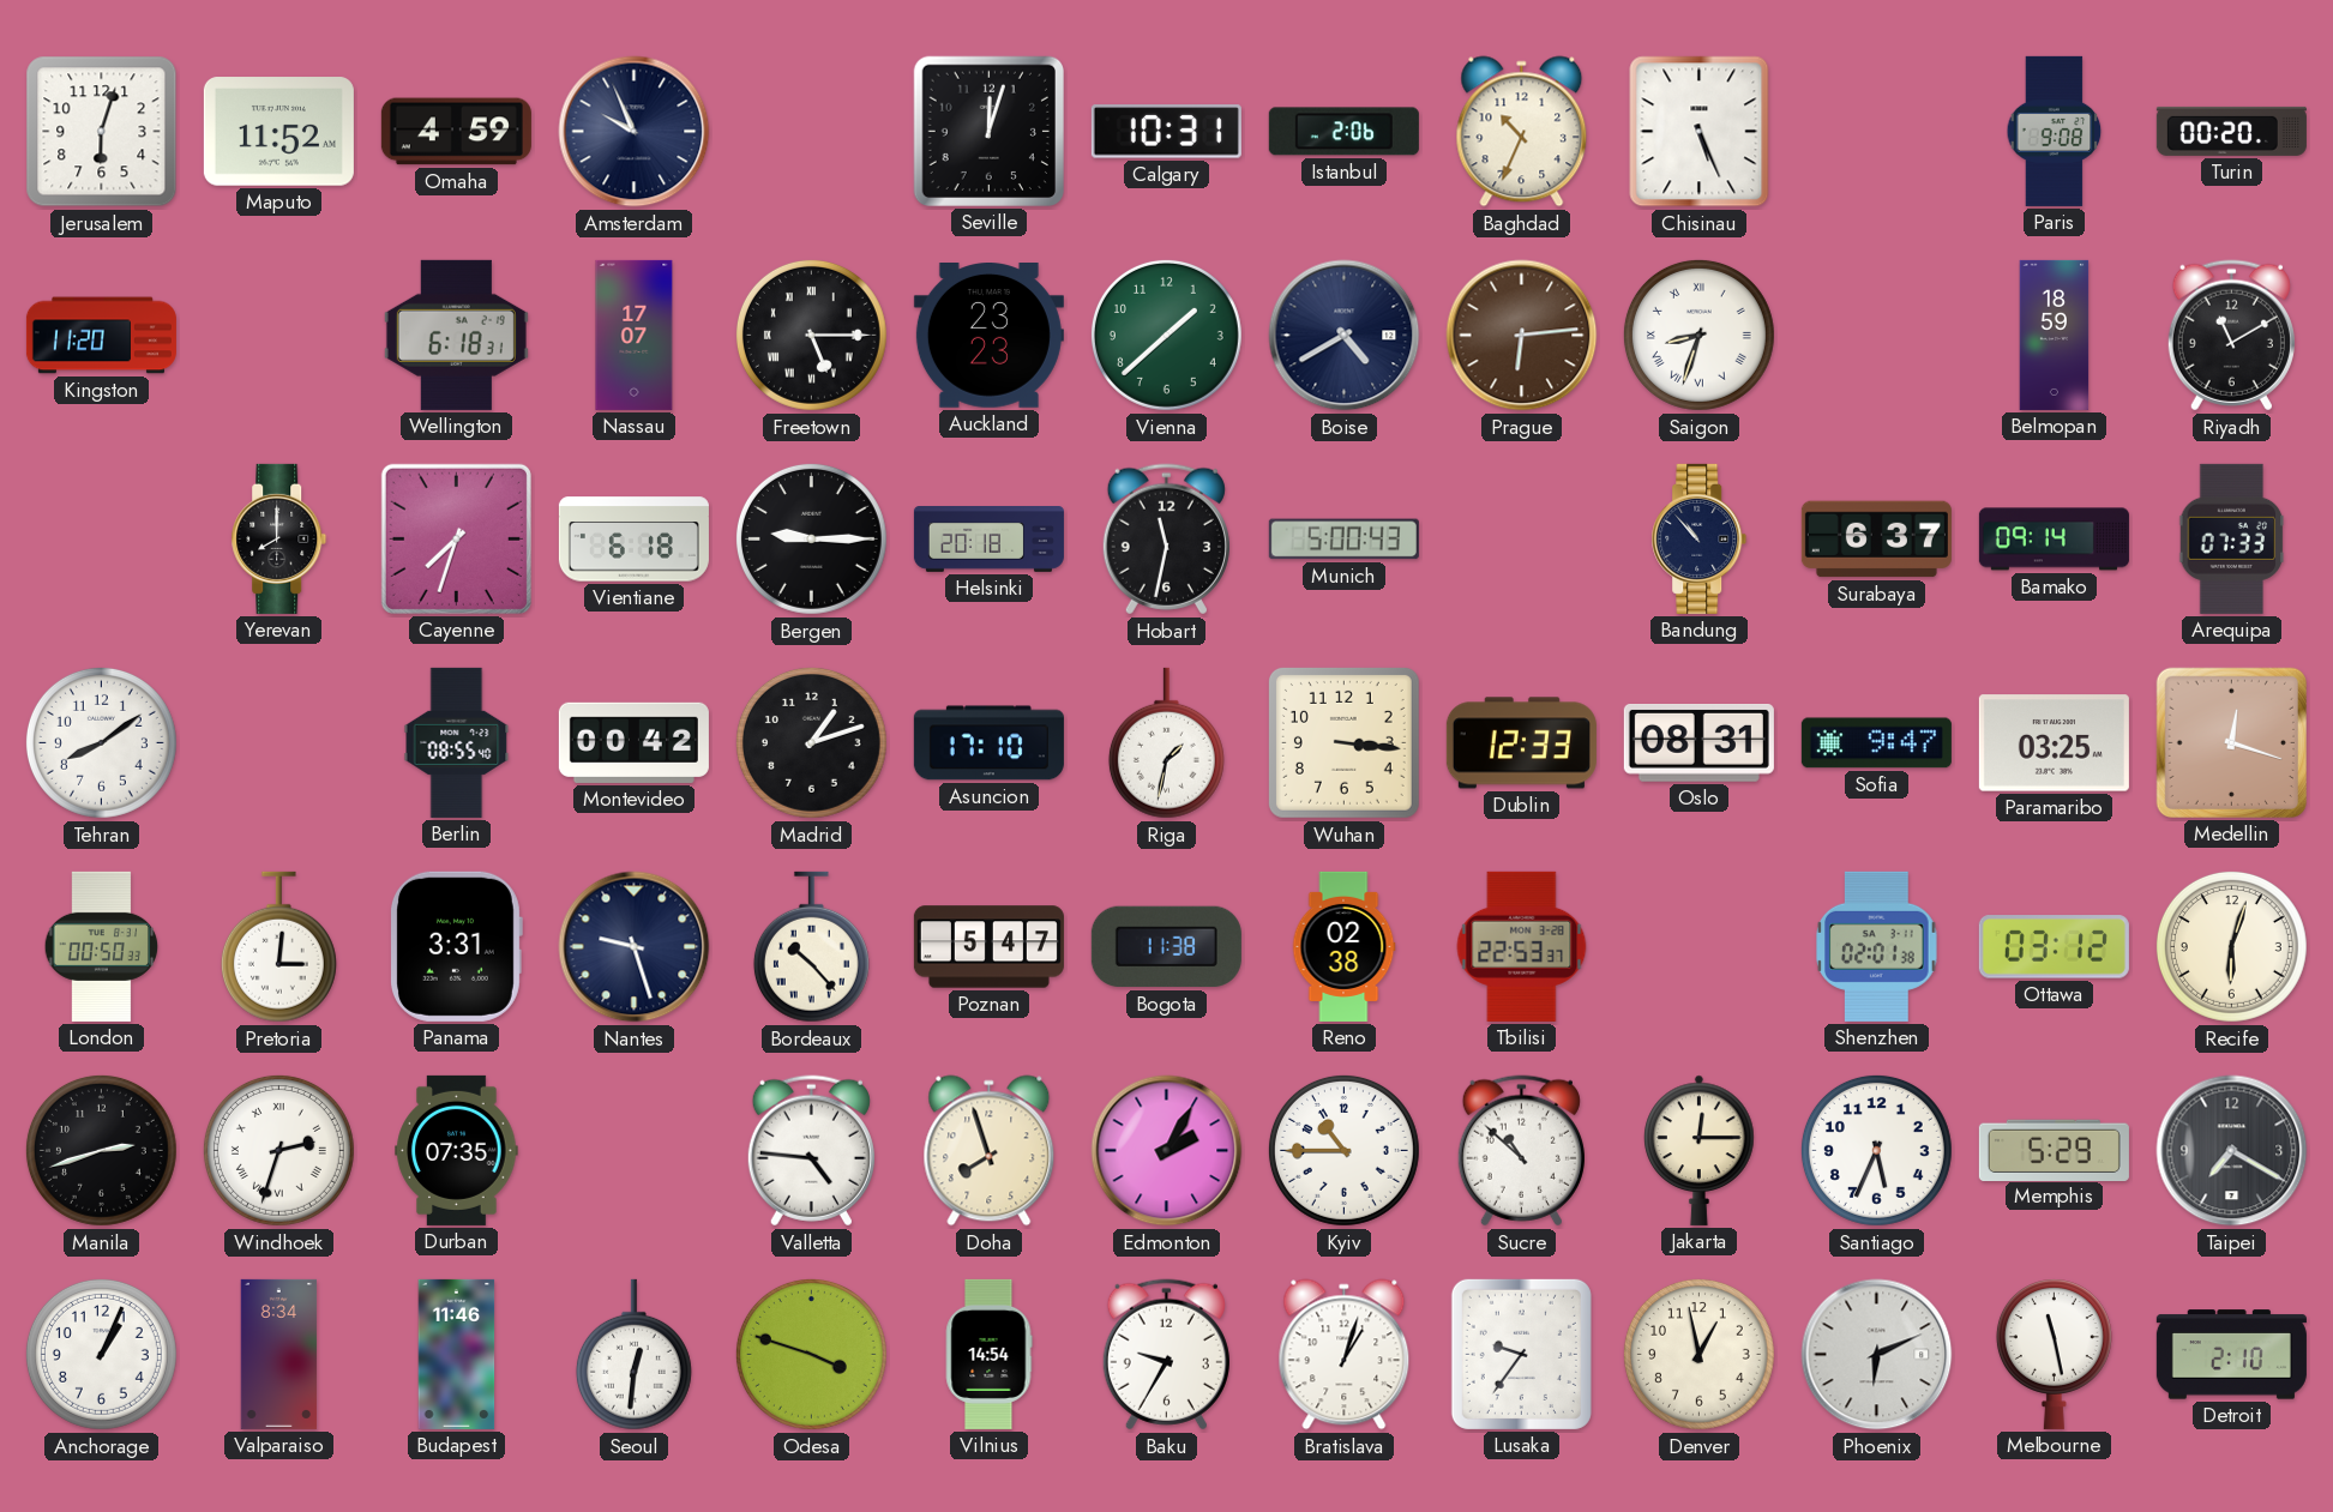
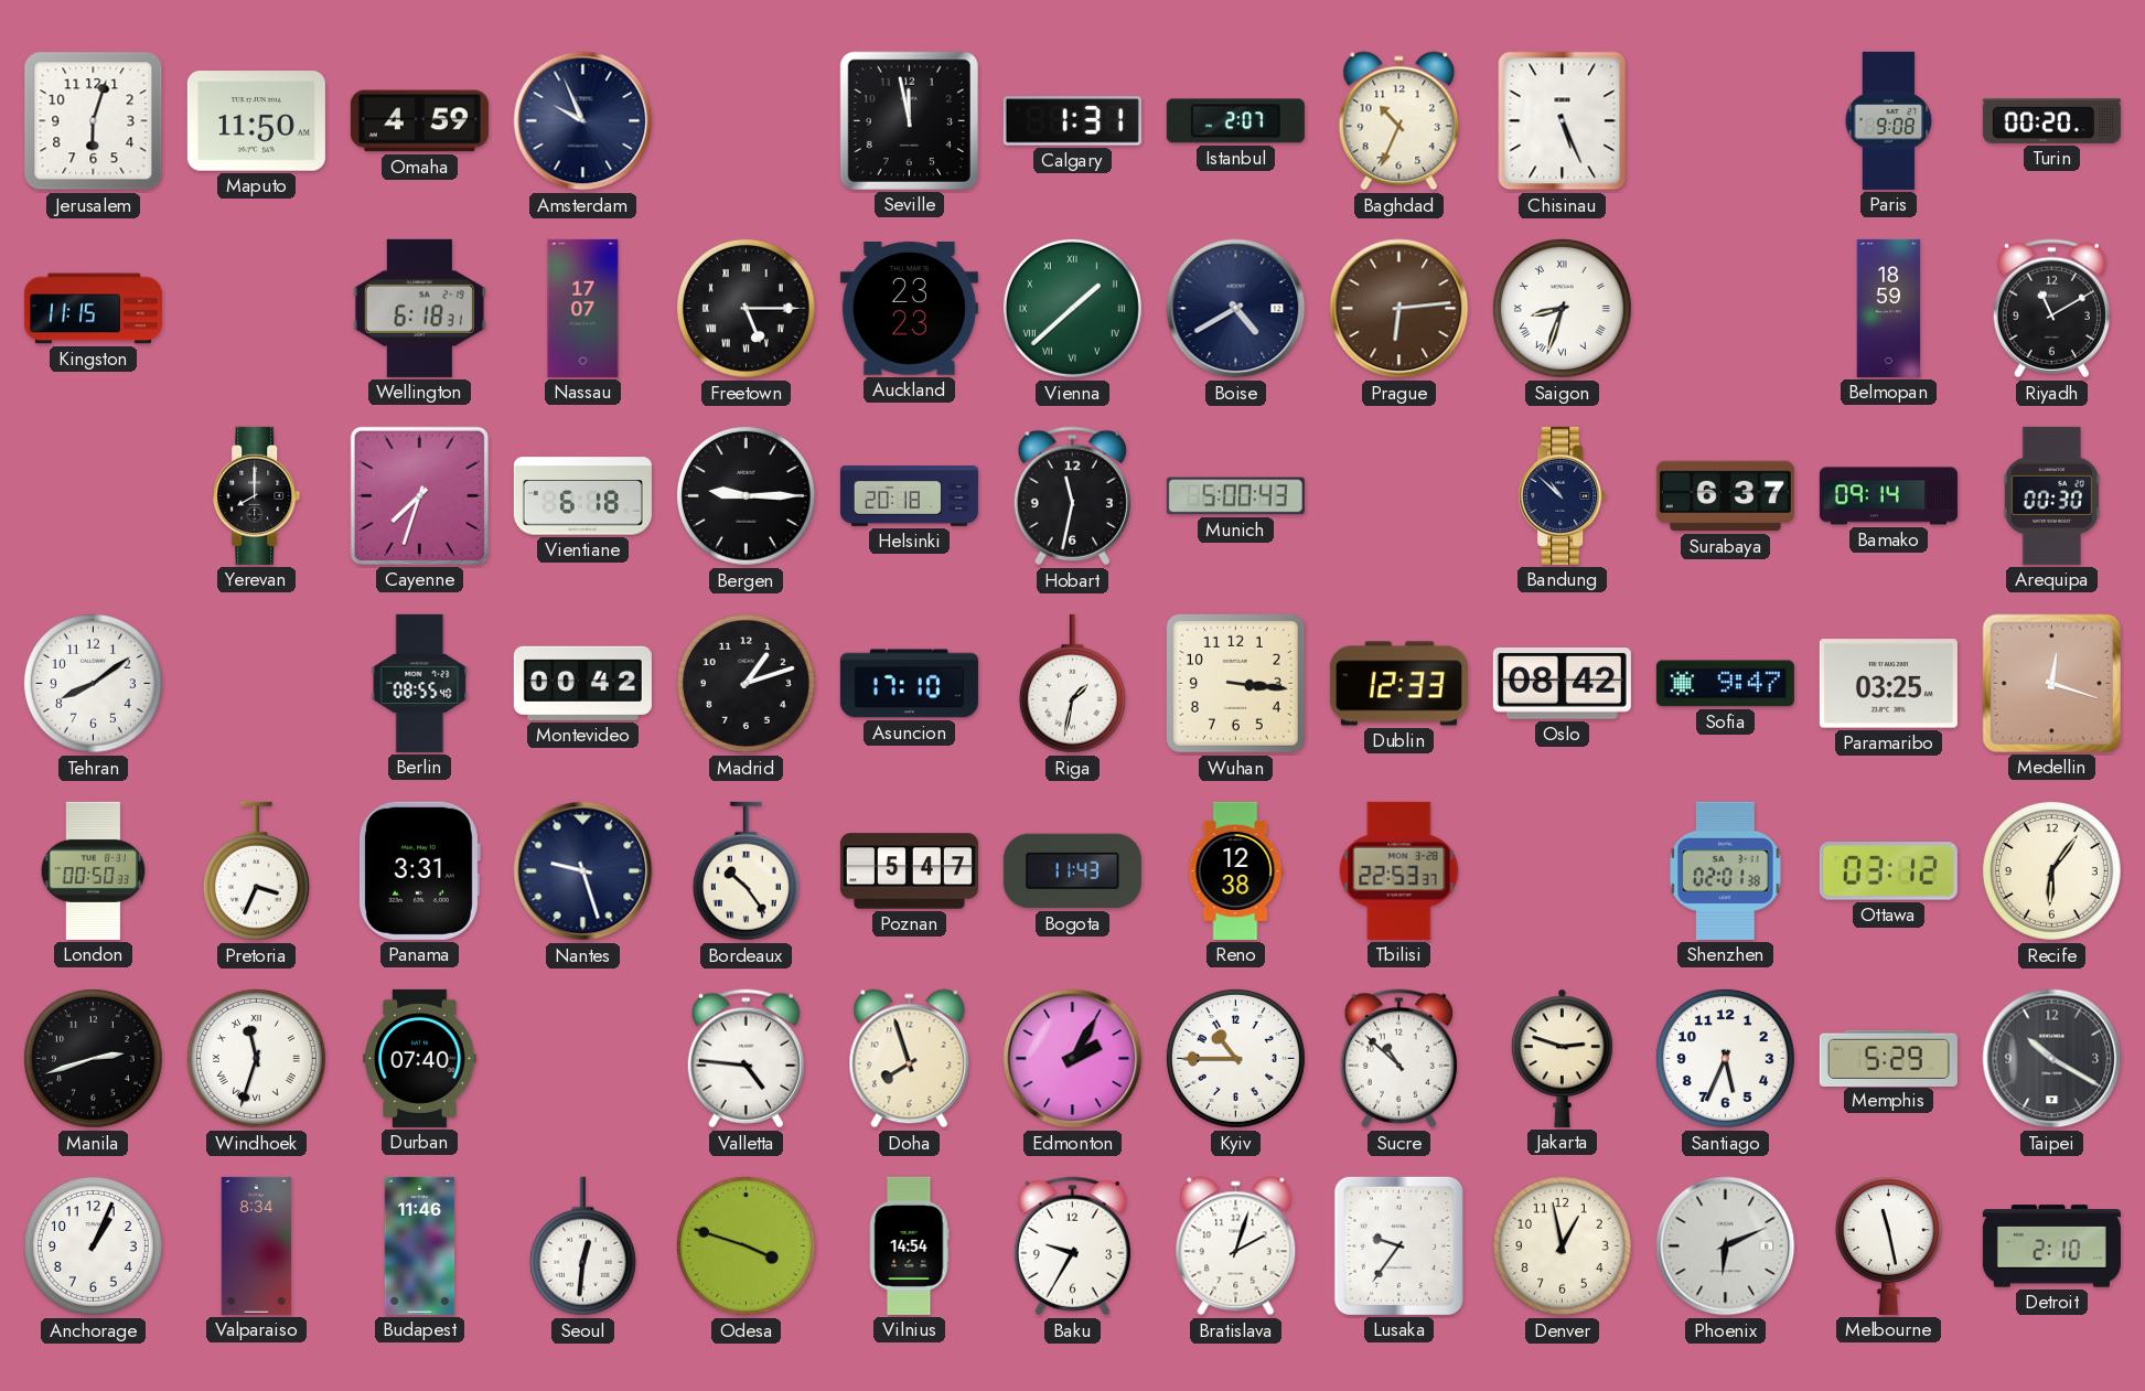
Maputo: 11:52 -> 11:50 (256, 121)
Seville: 12:03 -> 11:58 (909, 120)
Calgary: 10:31 -> 1:31 (1072, 121)
Istanbul: 2:06 -> 2:07 (1235, 121)
Kingston: 11:20 -> 11:15 (93, 309)
Vienna numerals: Arabic -> Roman (1072, 308)
Bandung: 10:53 -> 10:52 (1563, 495)
Arequipa: 07:33 -> 00:30 (2052, 495)
Oslo: 08:31 -> 08:42 (1562, 684)
Pretoria: 3:01 -> 3:34 (256, 871)
Bordeaux: 10:23 -> 10:24 (746, 871)
Bogota: 11:38 -> 11:43 (1072, 871)
Reno: 02:38 -> 12:38 (1235, 870)
Recife: 6:03 -> 6:06 (2051, 870)
Windhoek: 2:33 -> 11:33 (256, 1058)
Durban: 07:35 -> 07:40 (420, 1058)
Jakarta: 12:15 -> 2:48 (1563, 1058)
Taipei: 7:20 -> 10:20 (2052, 1059)
Bratislava: 1:03 -> 2:03 (1236, 1246)
